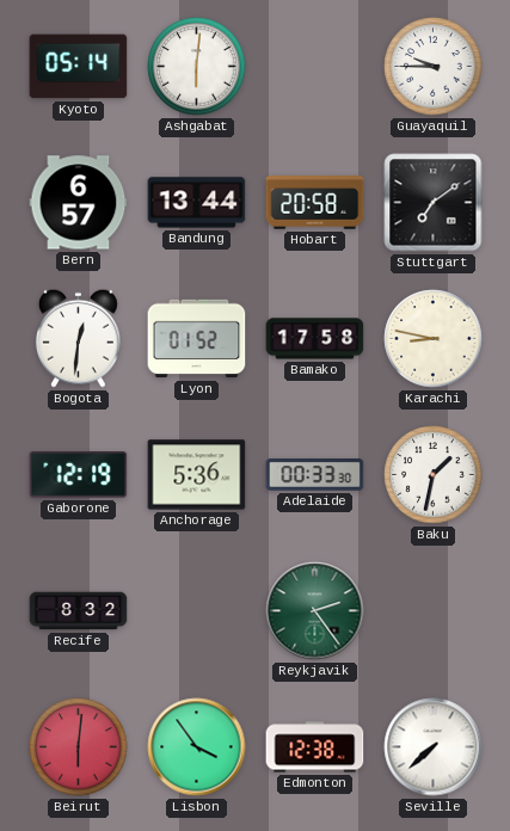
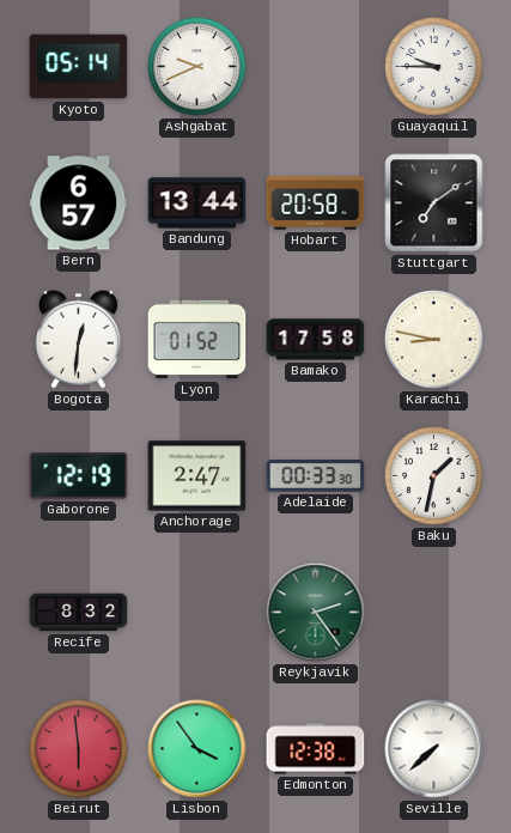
Ashgabat: 6:01 -> 9:41 (197, 67)
Anchorage: 5:36 -> 2:47 (197, 476)
Beirut: 6:01 -> 5:59 (79, 749)
